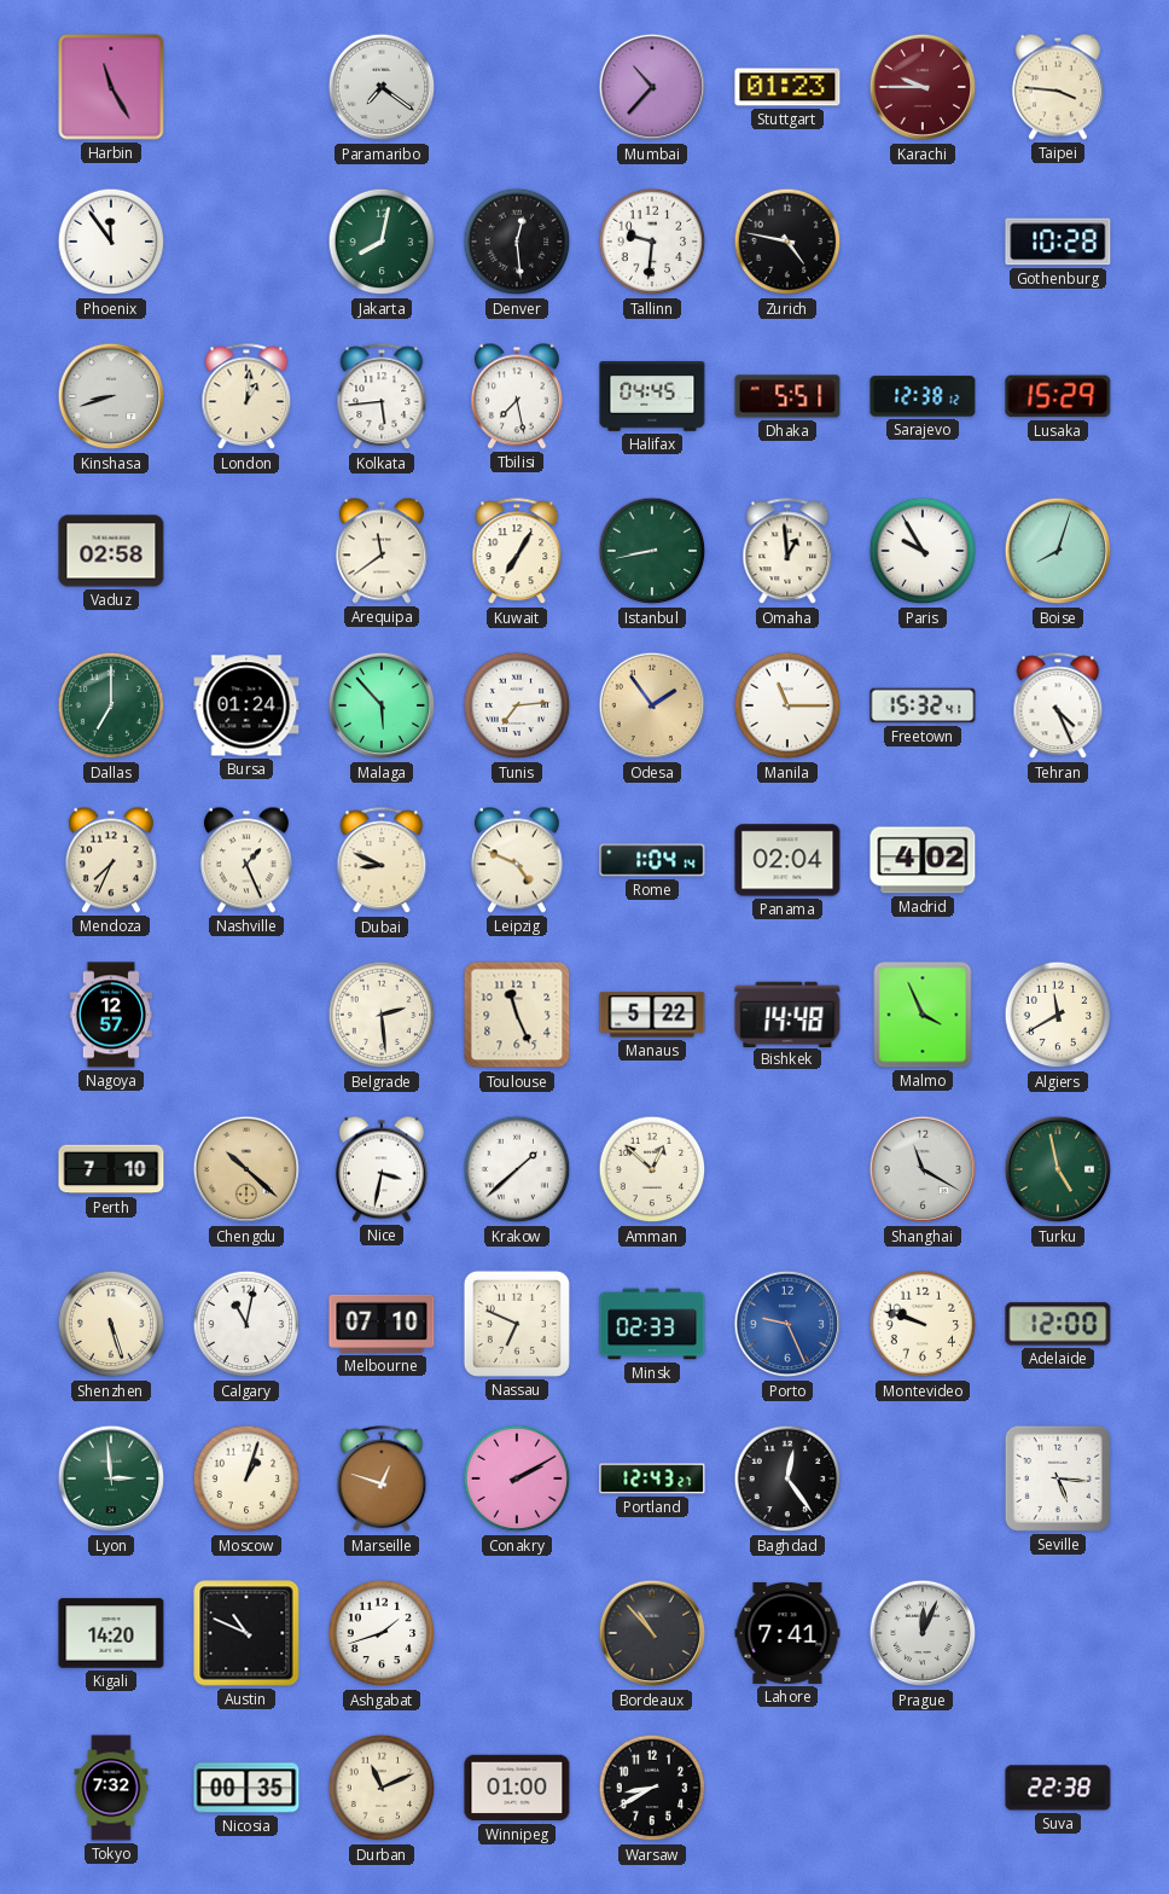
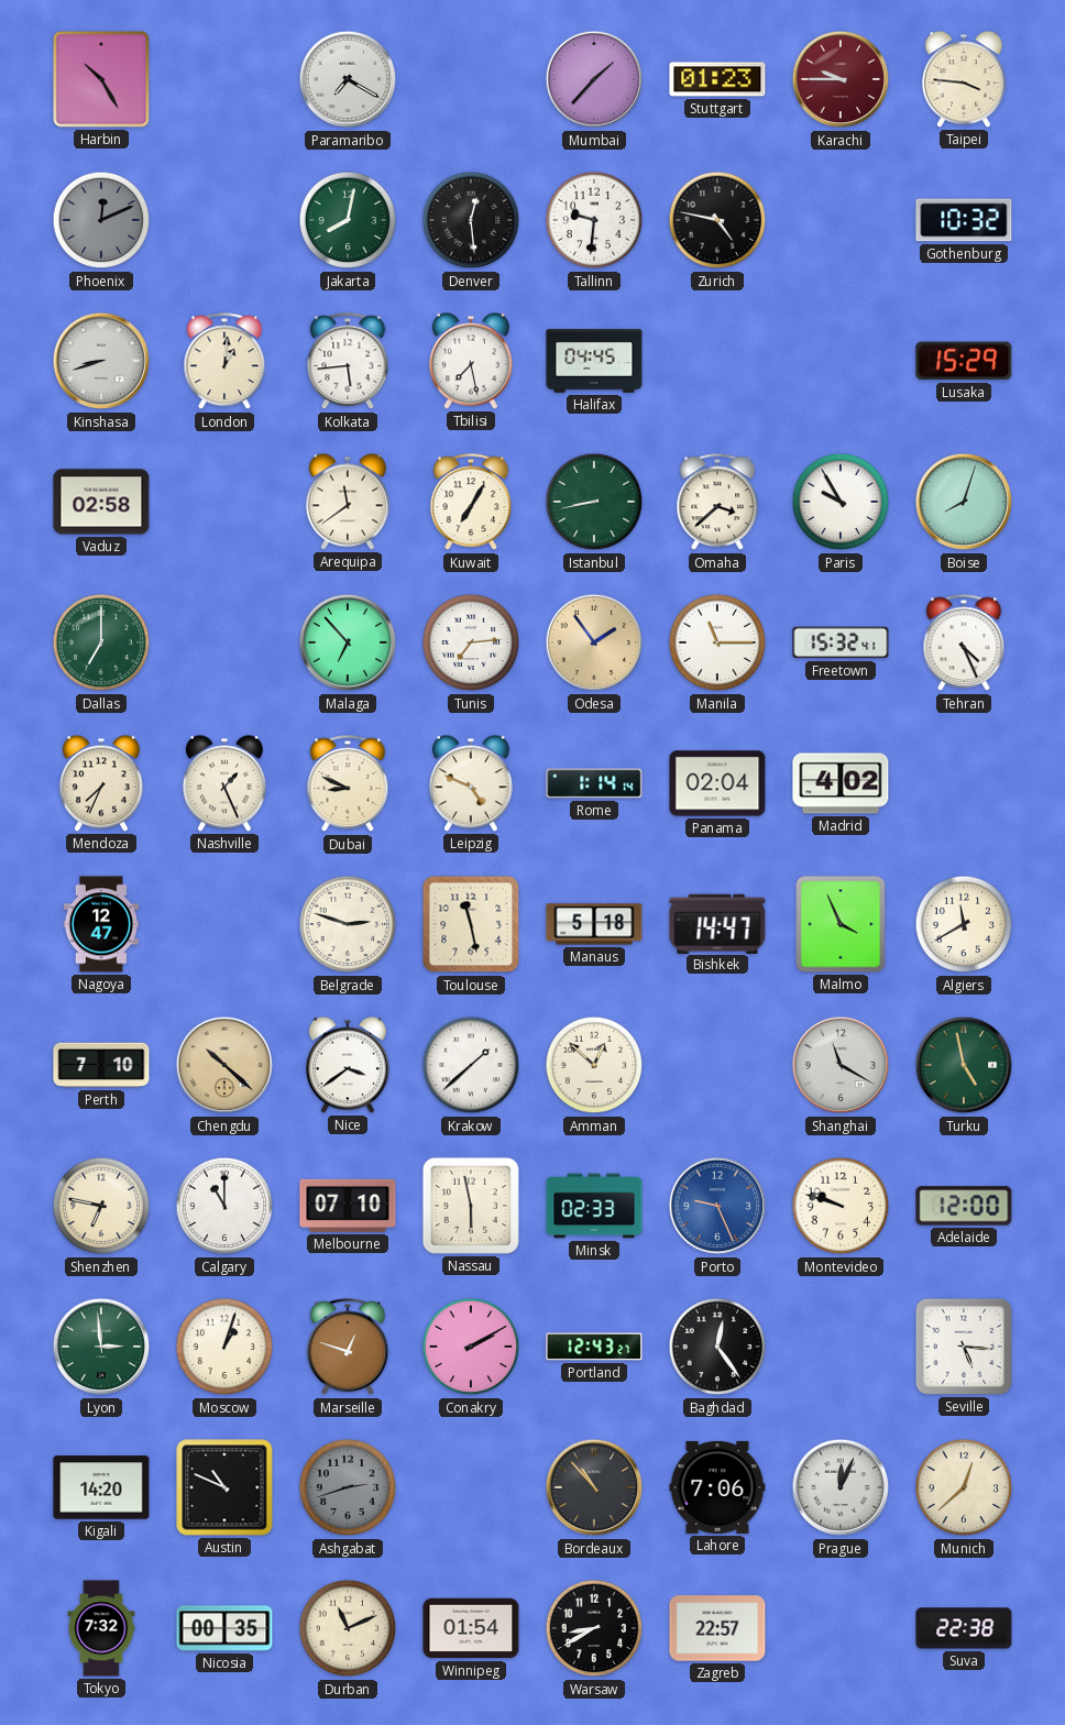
Harbin: 11:25 -> 10:25 (101, 79)
Paramaribo: 7:21 -> 7:20 (348, 79)
Mumbai: 10:37 -> 1:37 (594, 79)
Phoenix: 11:54 -> 12:11 (101, 220)
Phoenix dial: white -> grey (101, 220)
Gothenburg: 10:28 -> 10:32 (964, 220)
Dhaka: 5:51 -> none (787, 396)
Sarajevo: 12:38 -> none (923, 396)
Omaha: 12:59 -> 3:38 (717, 503)
Bursa: 01:24 -> none (246, 705)
Malaga: 5:53 -> 6:53 (348, 642)
Rome: 1:04 -> 1:14 (594, 783)
Nagoya: 12:57 -> 12:47 (100, 924)
Belgrade: 2:29 -> 2:48 (348, 924)
Toulouse: 11:26 -> 11:28 (471, 924)
Manaus: 5:22 -> 5:18 (594, 924)
Bishkek: 14:48 -> 14:47 (717, 923)
Nice: 3:32 -> 3:39 (348, 1065)
Shenzhen: 5:27 -> 6:47 (101, 1206)
Calgary: 11:02 -> 11:00 (224, 1206)
Nassau: 6:49 -> 5:58 (471, 1206)
Ashgabat: 1:42 -> 2:42 (348, 1487)
Ashgabat dial: white -> grey (348, 1487)
Lahore: 7:41 -> 7:06 (717, 1487)
Munich: none -> 12:38 (964, 1487)
Winnipeg: 01:00 -> 01:54 (471, 1628)
Zagreb: none -> 22:57 (717, 1628)
